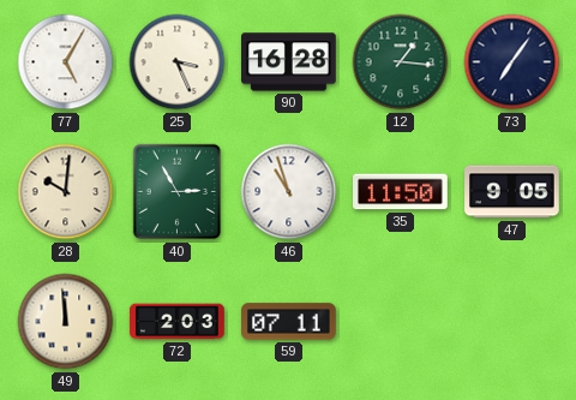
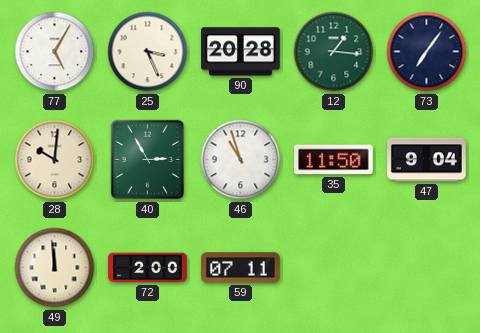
90: 16:28 -> 20:28 (241, 52)
47: 9:05 -> 9:04 (427, 160)
72: 2:03 -> 2:00 (148, 268)
